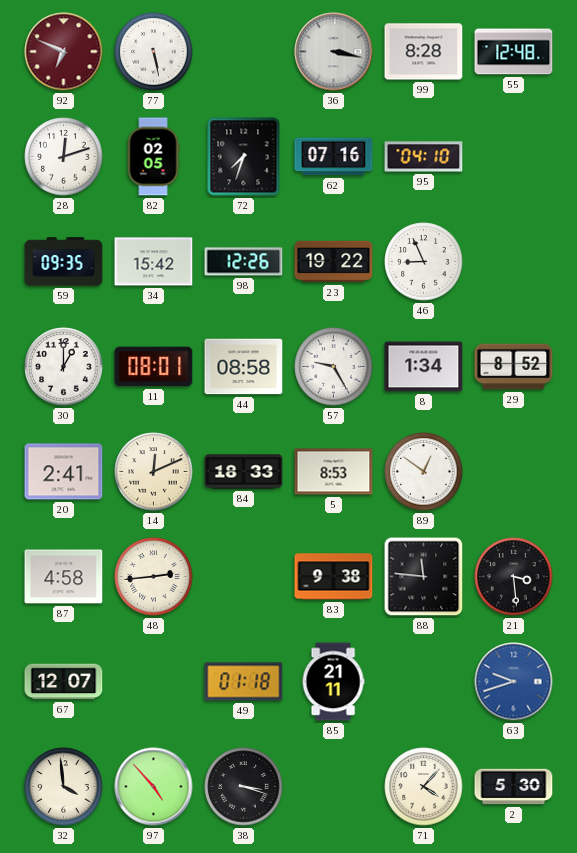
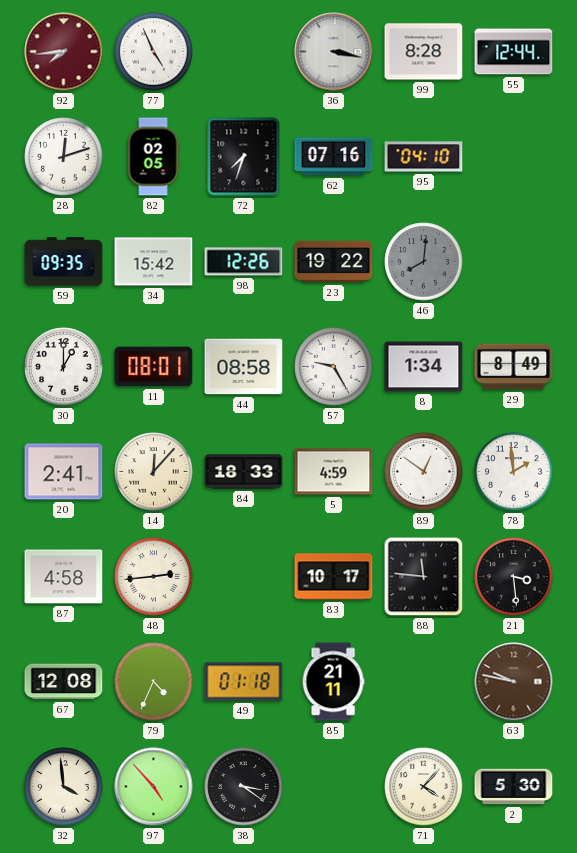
92: 6:49 -> 7:44 (64, 52)
77: 5:28 -> 4:56 (154, 52)
55: 12:48 -> 12:44 (514, 52)
46: 8:56 -> 8:01 (424, 262)
46 dial: white -> grey (424, 262)
29: 8:52 -> 8:49 (514, 367)
14: 12:11 -> 12:07 (154, 472)
5: 8:53 -> 4:59 (334, 472)
78: none -> 1:59 (514, 472)
83: 9:38 -> 10:17 (334, 577)
67: 12:07 -> 12:08 (64, 682)
79: none -> 4:34 (154, 682)
63: 9:42 -> 9:47 (514, 682)
63 dial: blue -> brown (514, 682)
38: 3:18 -> 3:21 (244, 787)
